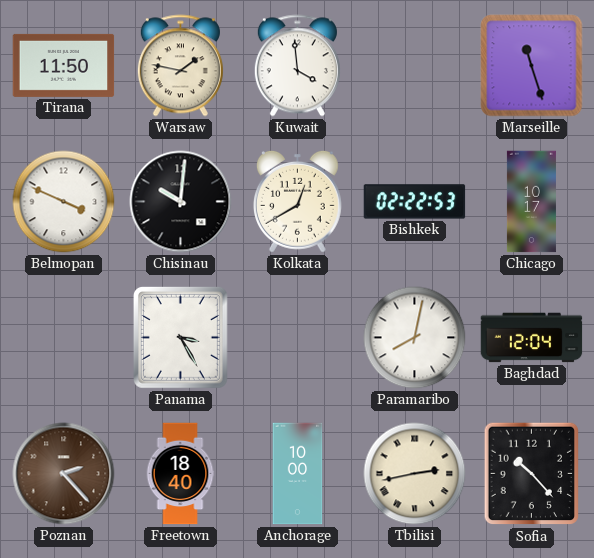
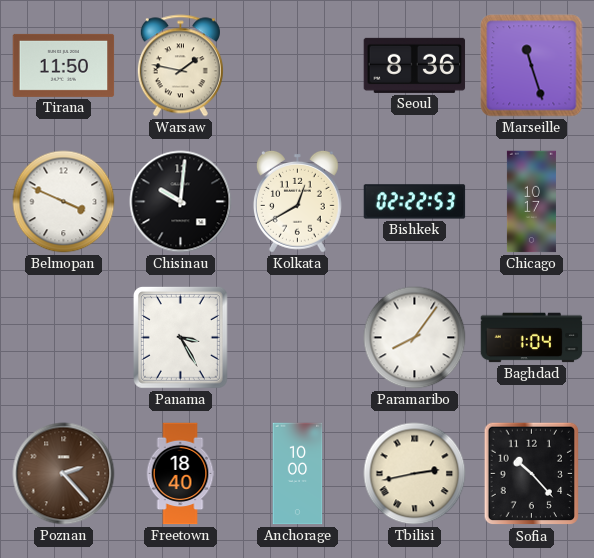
Kuwait: 3:59 -> none (297, 66)
Seoul: none -> 8:36 (415, 65)
Paramaribo: 8:02 -> 8:06 (415, 338)
Baghdad: 12:04 -> 1:04 (532, 338)
